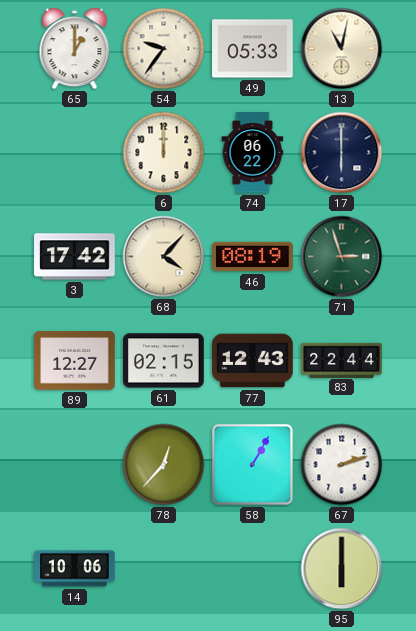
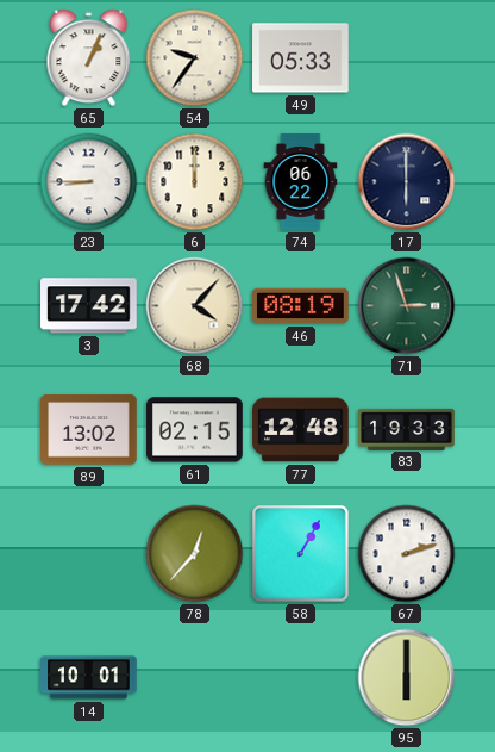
65: 1:00 -> 1:04 (89, 58)
13: 11:02 -> none (342, 49)
23: none -> 8:45 (89, 182)
89: 12:27 -> 13:02 (89, 430)
77: 12:43 -> 12:48 (301, 430)
83: 22:44 -> 19:33 (407, 429)
14: 10:06 -> 10:01 (89, 678)
